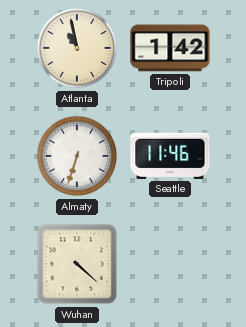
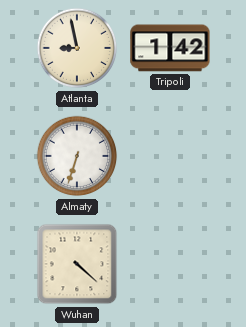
Atlanta: 10:58 -> 8:58 (77, 48)
Seattle: 11:46 -> none (170, 156)
